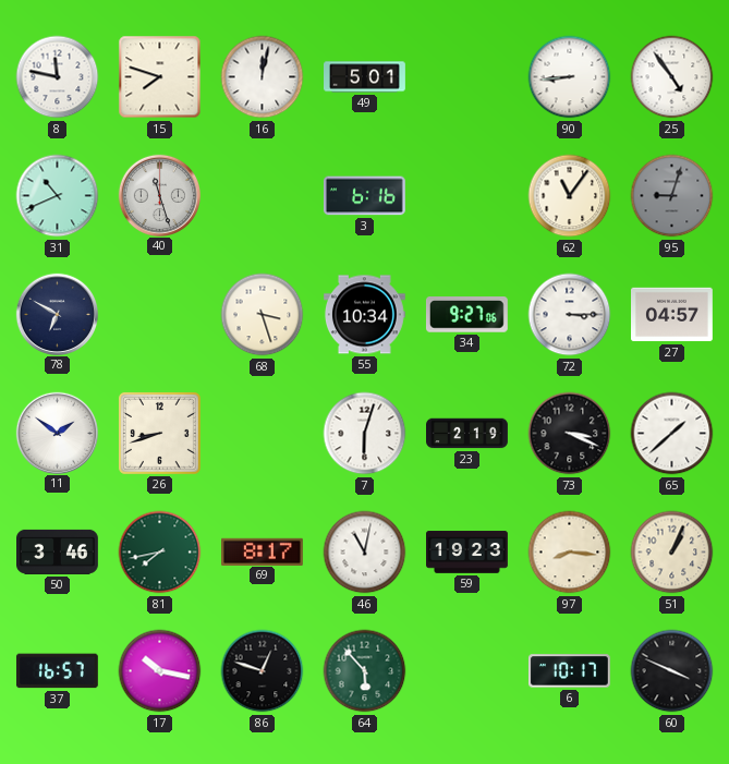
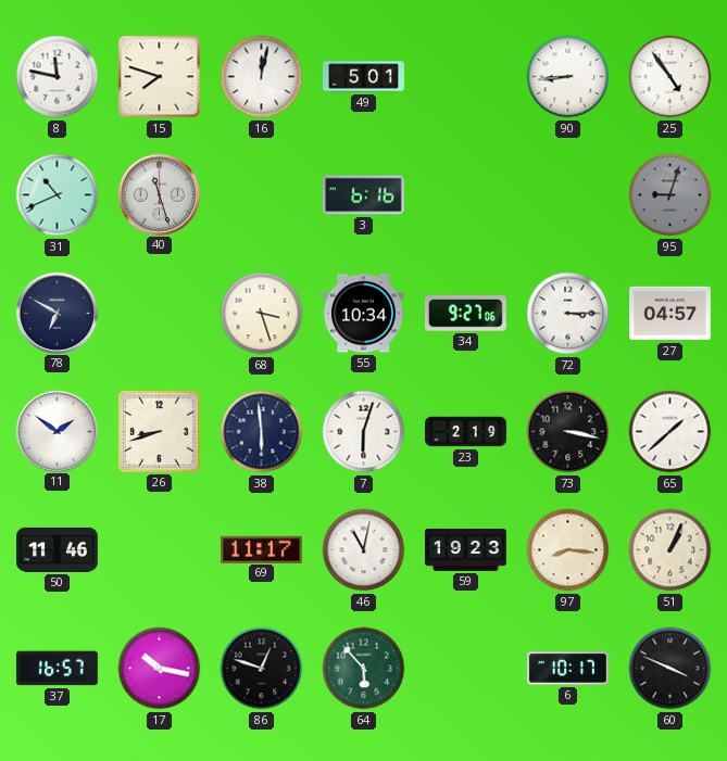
62: 11:06 -> none (570, 196)
38: none -> 5:59 (262, 432)
73: 3:19 -> 3:17 (568, 432)
50: 3:46 -> 11:46 (58, 549)
81: 7:43 -> none (160, 553)
69: 8:17 -> 11:17 (262, 549)
